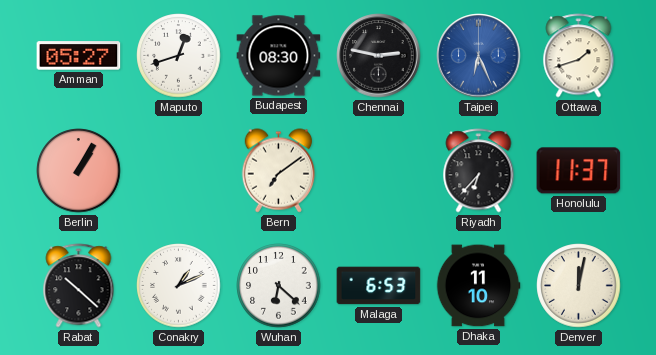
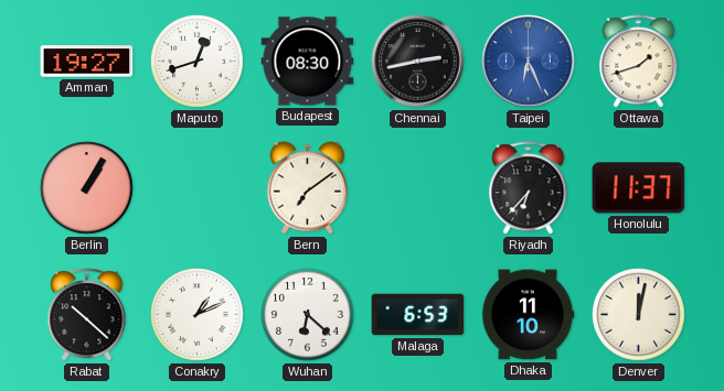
Amman: 05:27 -> 19:27 (87, 62)
Chennai: 2:47 -> 2:43 (418, 62)
